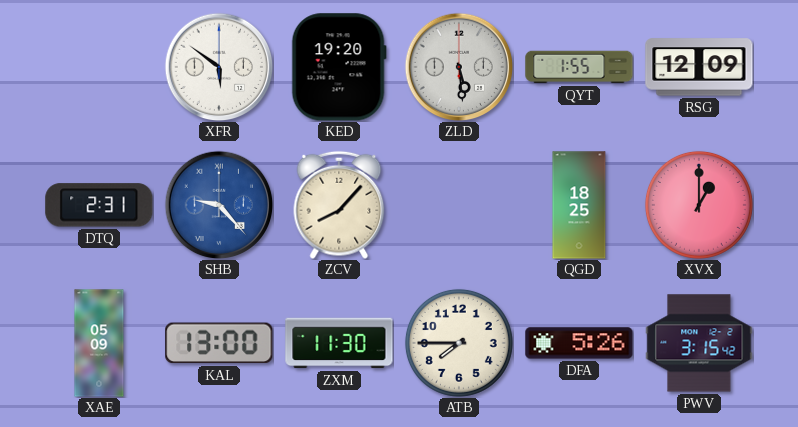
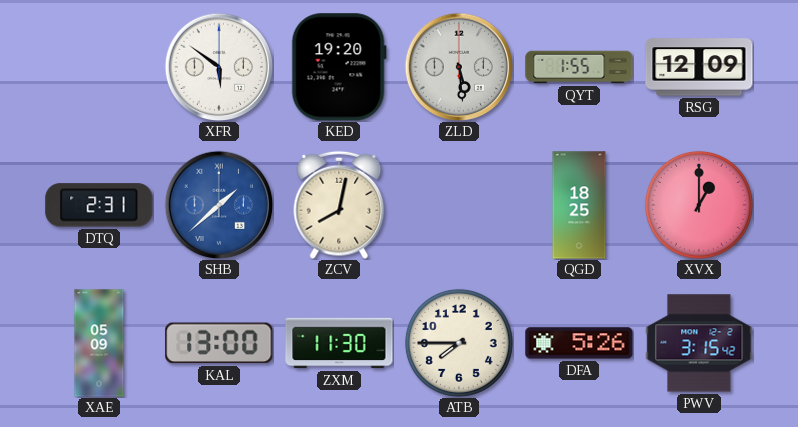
SHB: 9:23 -> 1:38 (219, 205)
ZCV: 8:07 -> 8:02 (339, 205)
